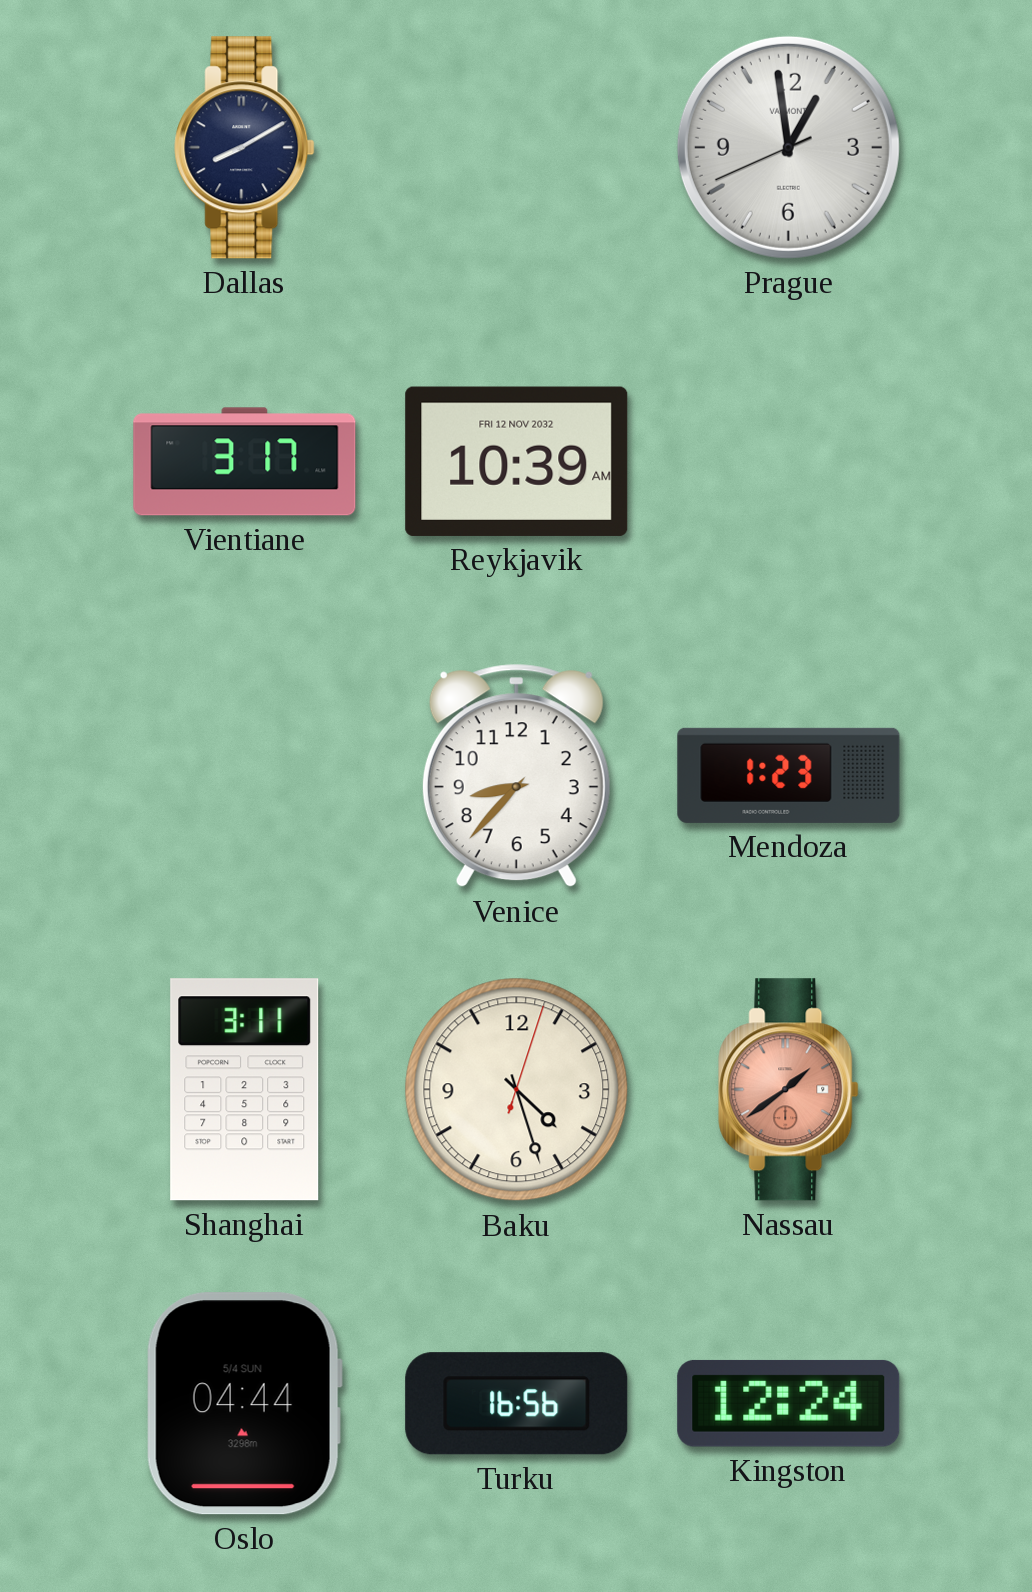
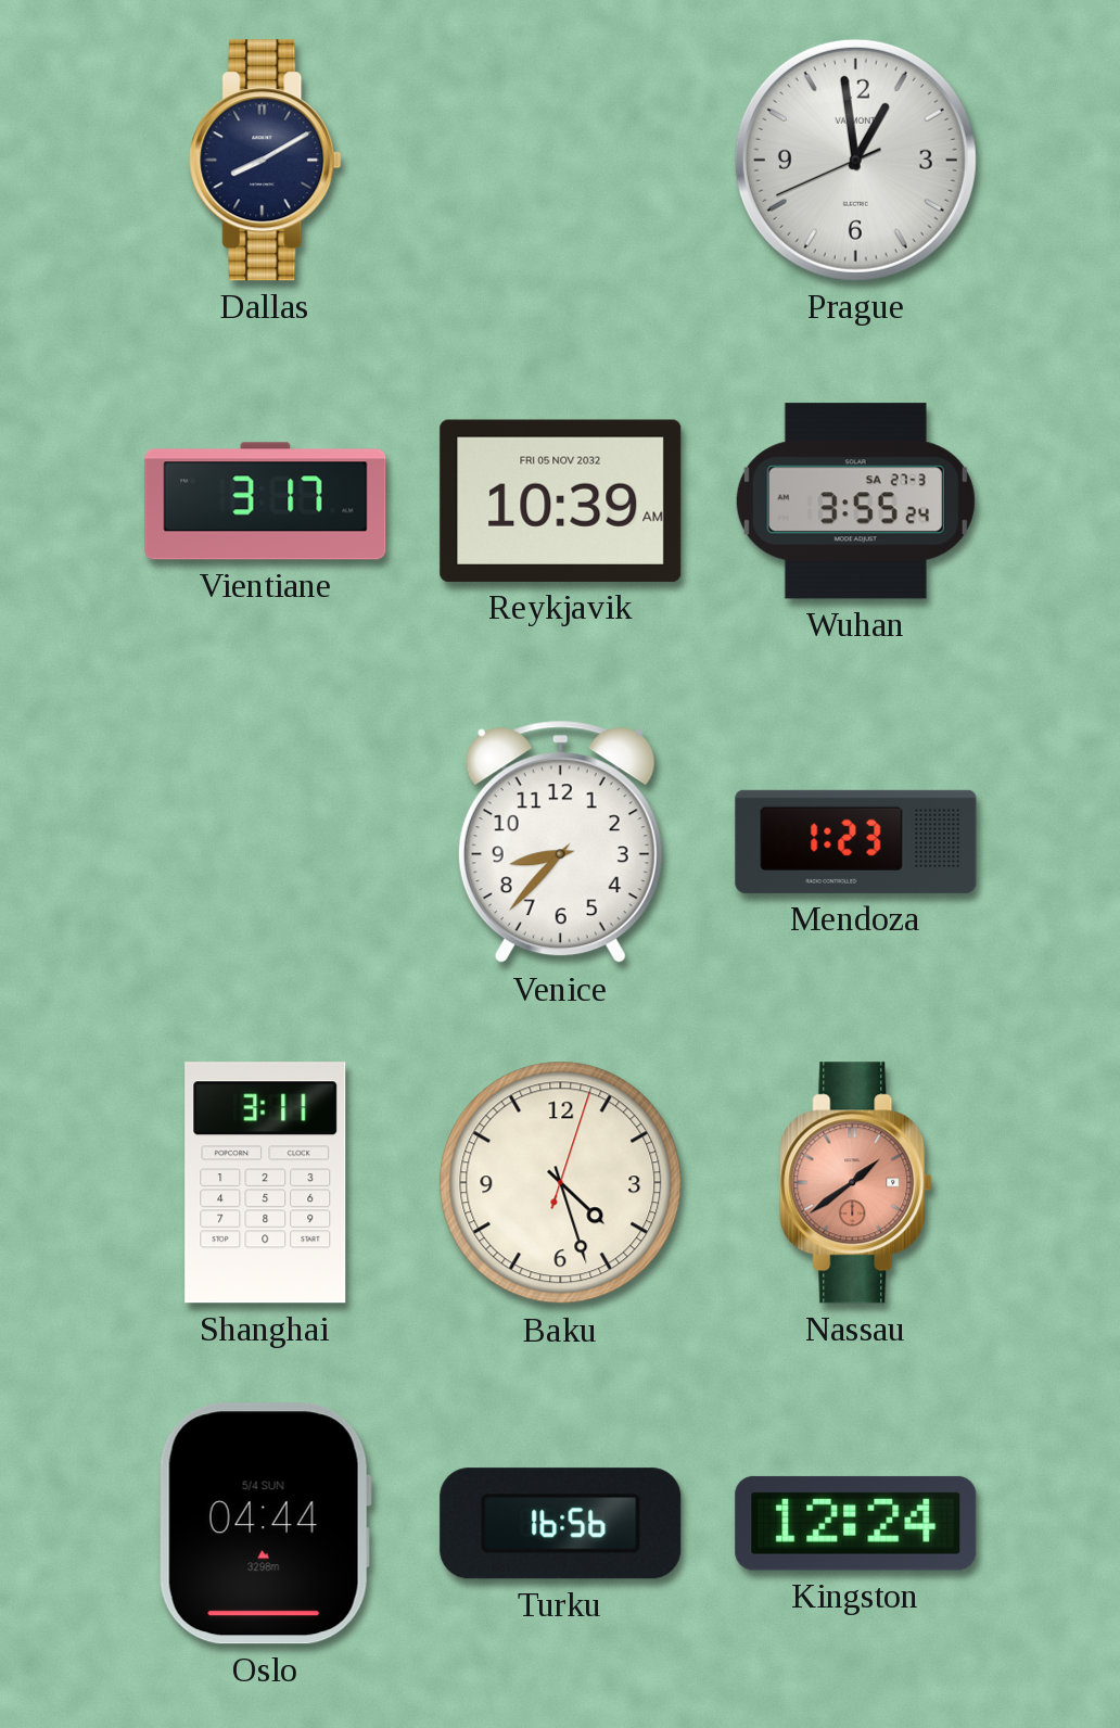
Reykjavik date: FRI 12 NOV 2032 -> FRI 05 NOV 2032 (561, 500)
Wuhan: none -> 3:55 (855, 501)
